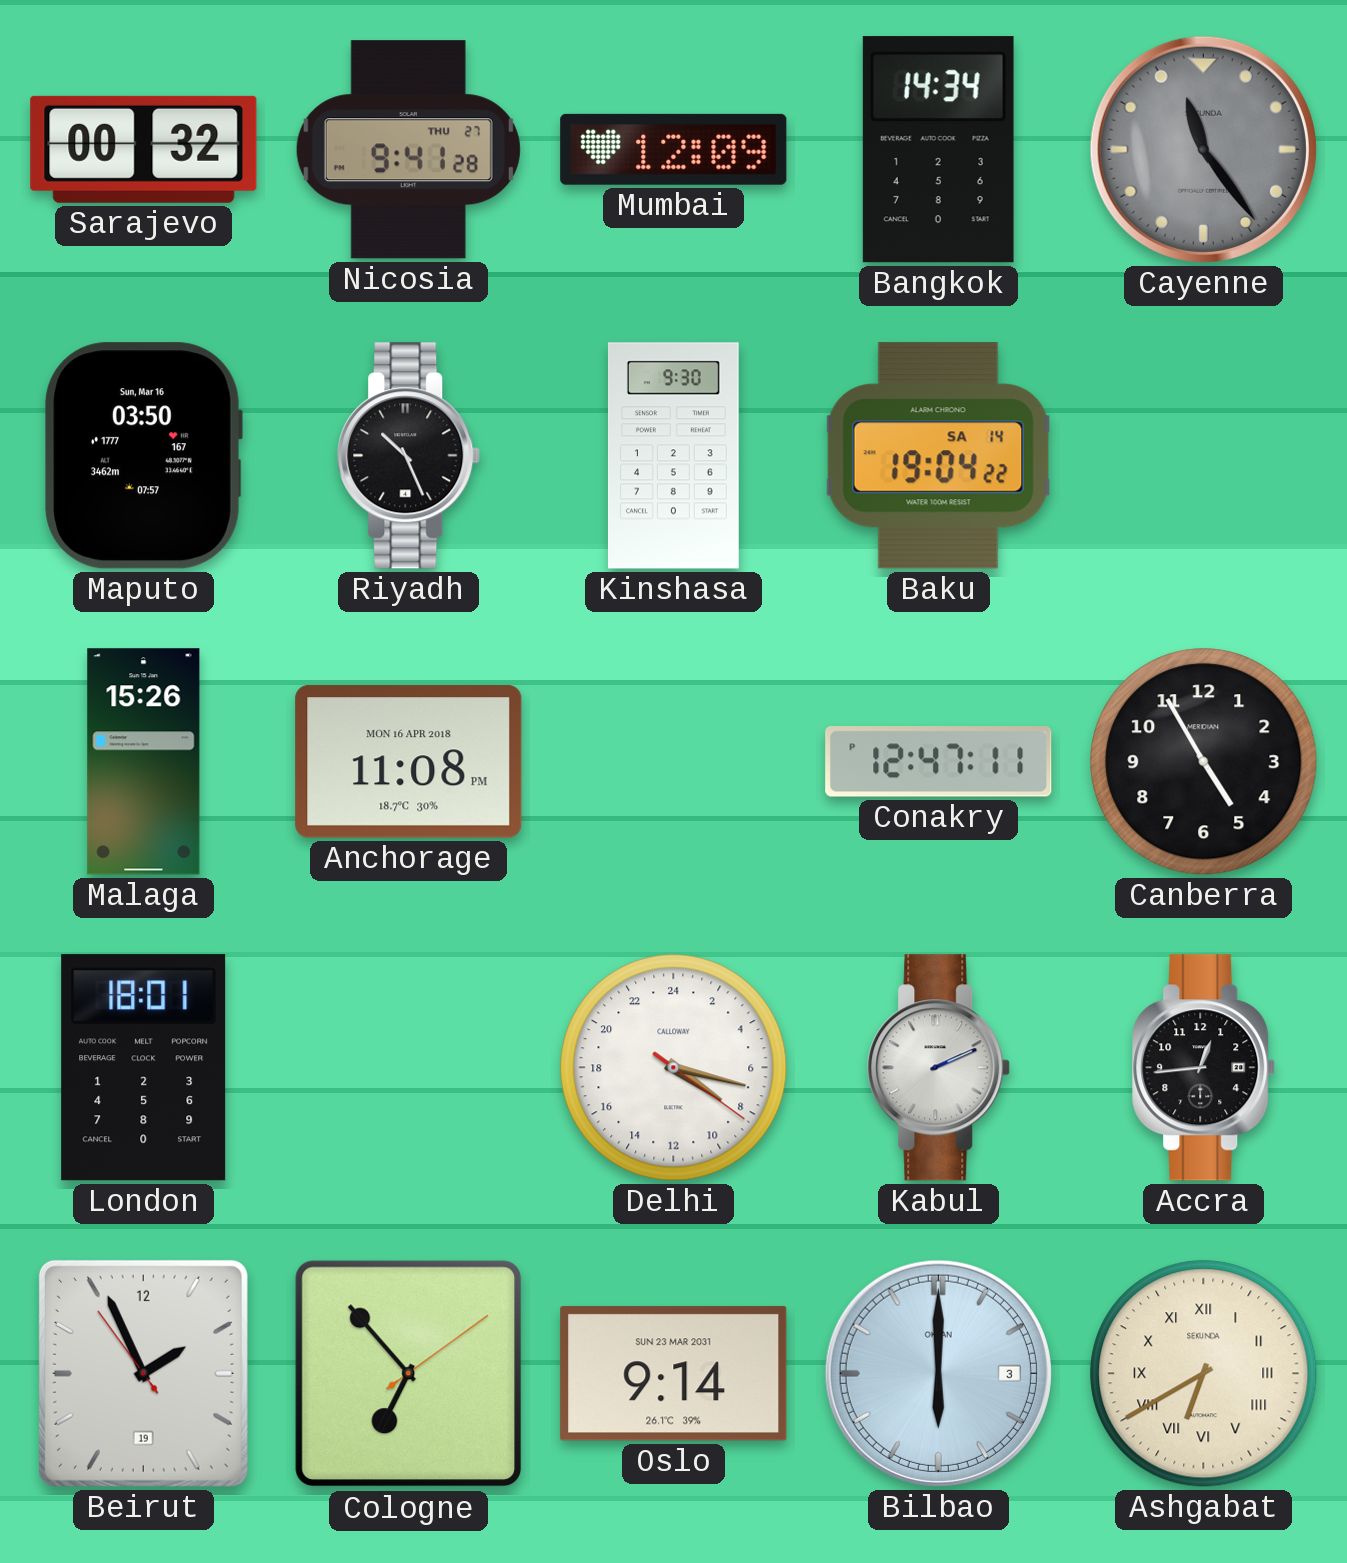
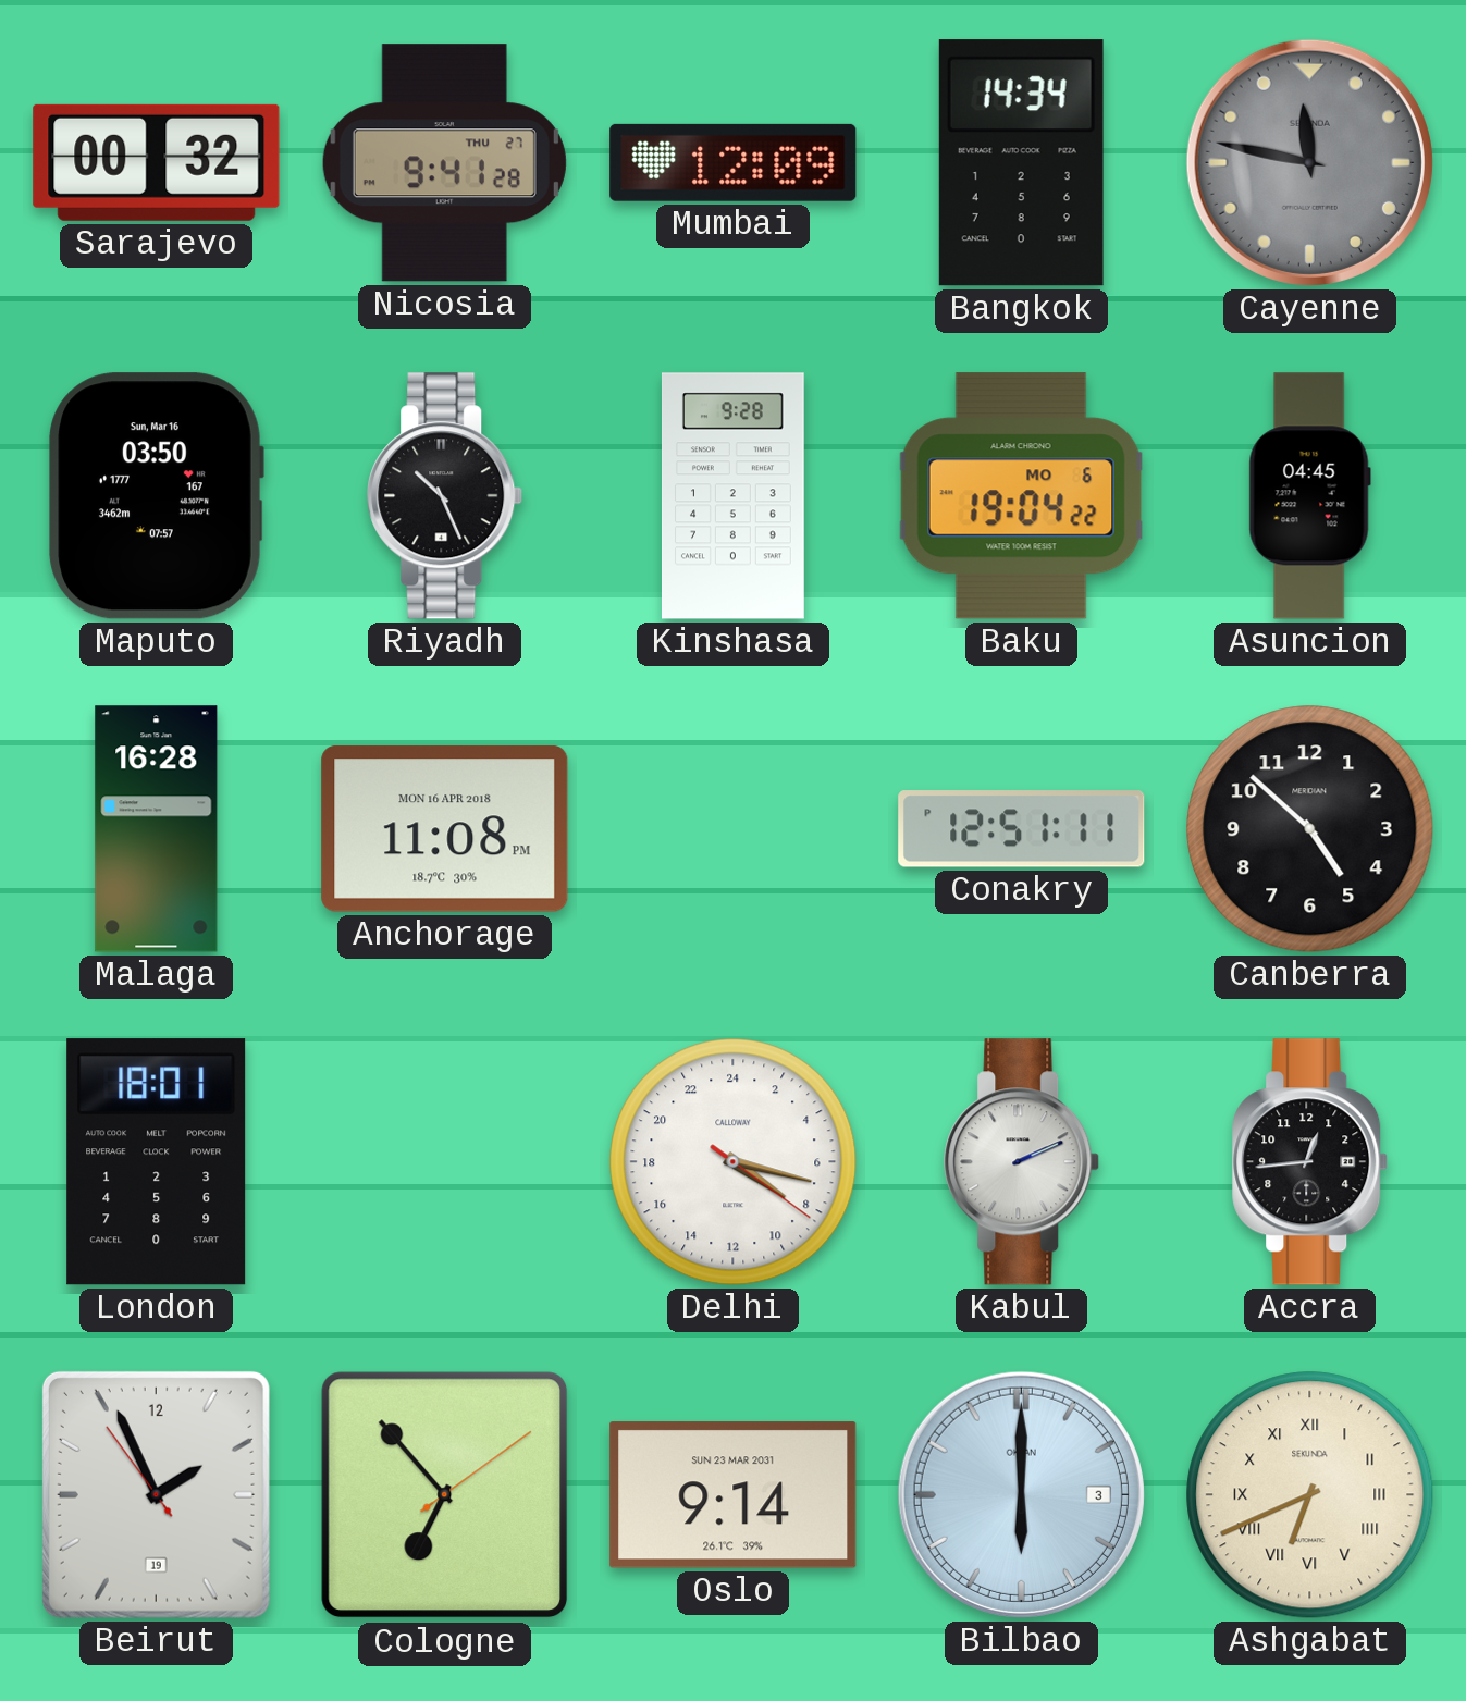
Cayenne: 11:24 -> 11:47 (1309, 162)
Kinshasa: 9:30 -> 9:28 (734, 496)
Baku date: SA 14 -> MO 6 (1022, 496)
Asuncion: none -> 04:45 (1309, 496)
Malaga: 15:26 -> 16:28 (157, 829)
Conakry: 12:47 -> 12:51 (1022, 829)
Canberra: 4:55 -> 4:52 (1310, 829)
Ashgabat: 6:40 -> 6:41 (1310, 1495)
